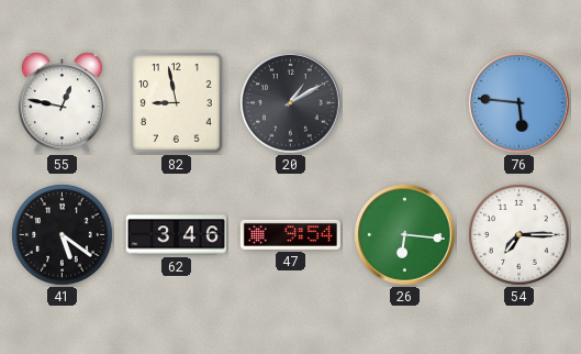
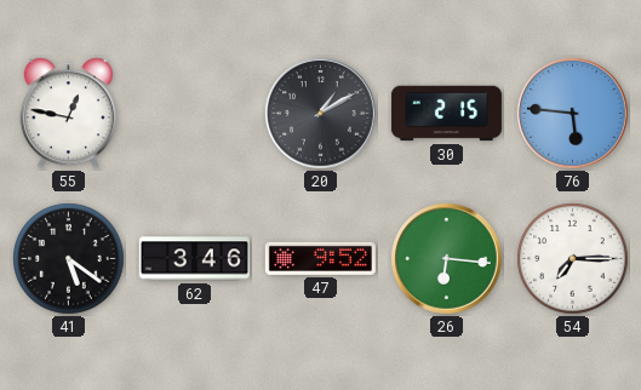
82: 8:58 -> none (177, 103)
30: none -> 2:15 (446, 114)
47: 9:54 -> 9:52 (320, 258)
